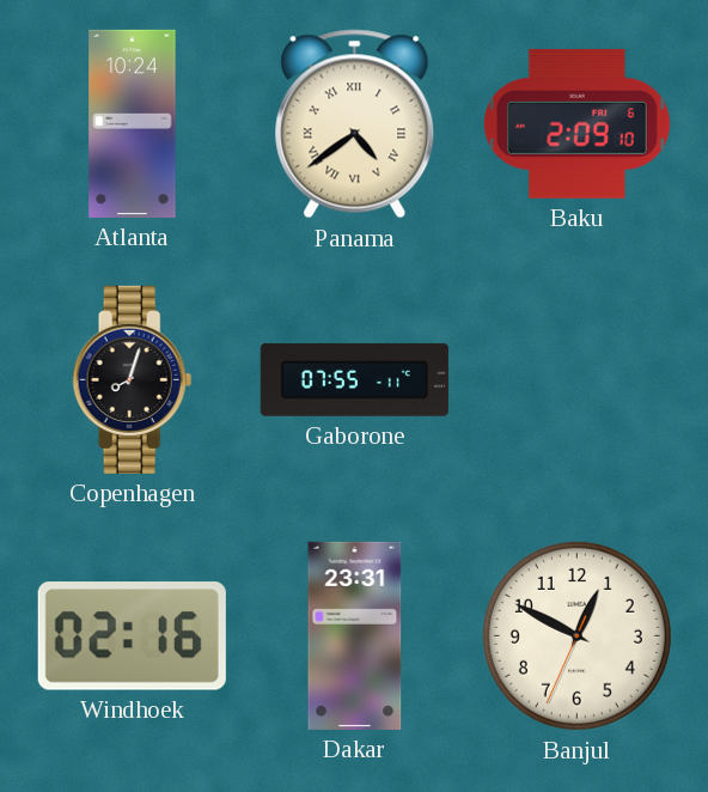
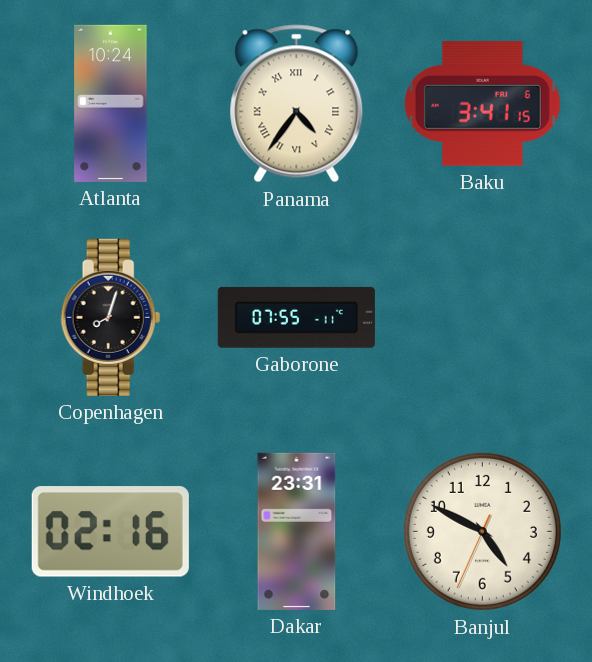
Panama: 4:39 -> 4:36 (297, 104)
Baku: 2:09 -> 3:41 (482, 103)
Banjul: 12:49 -> 4:49 (482, 531)
